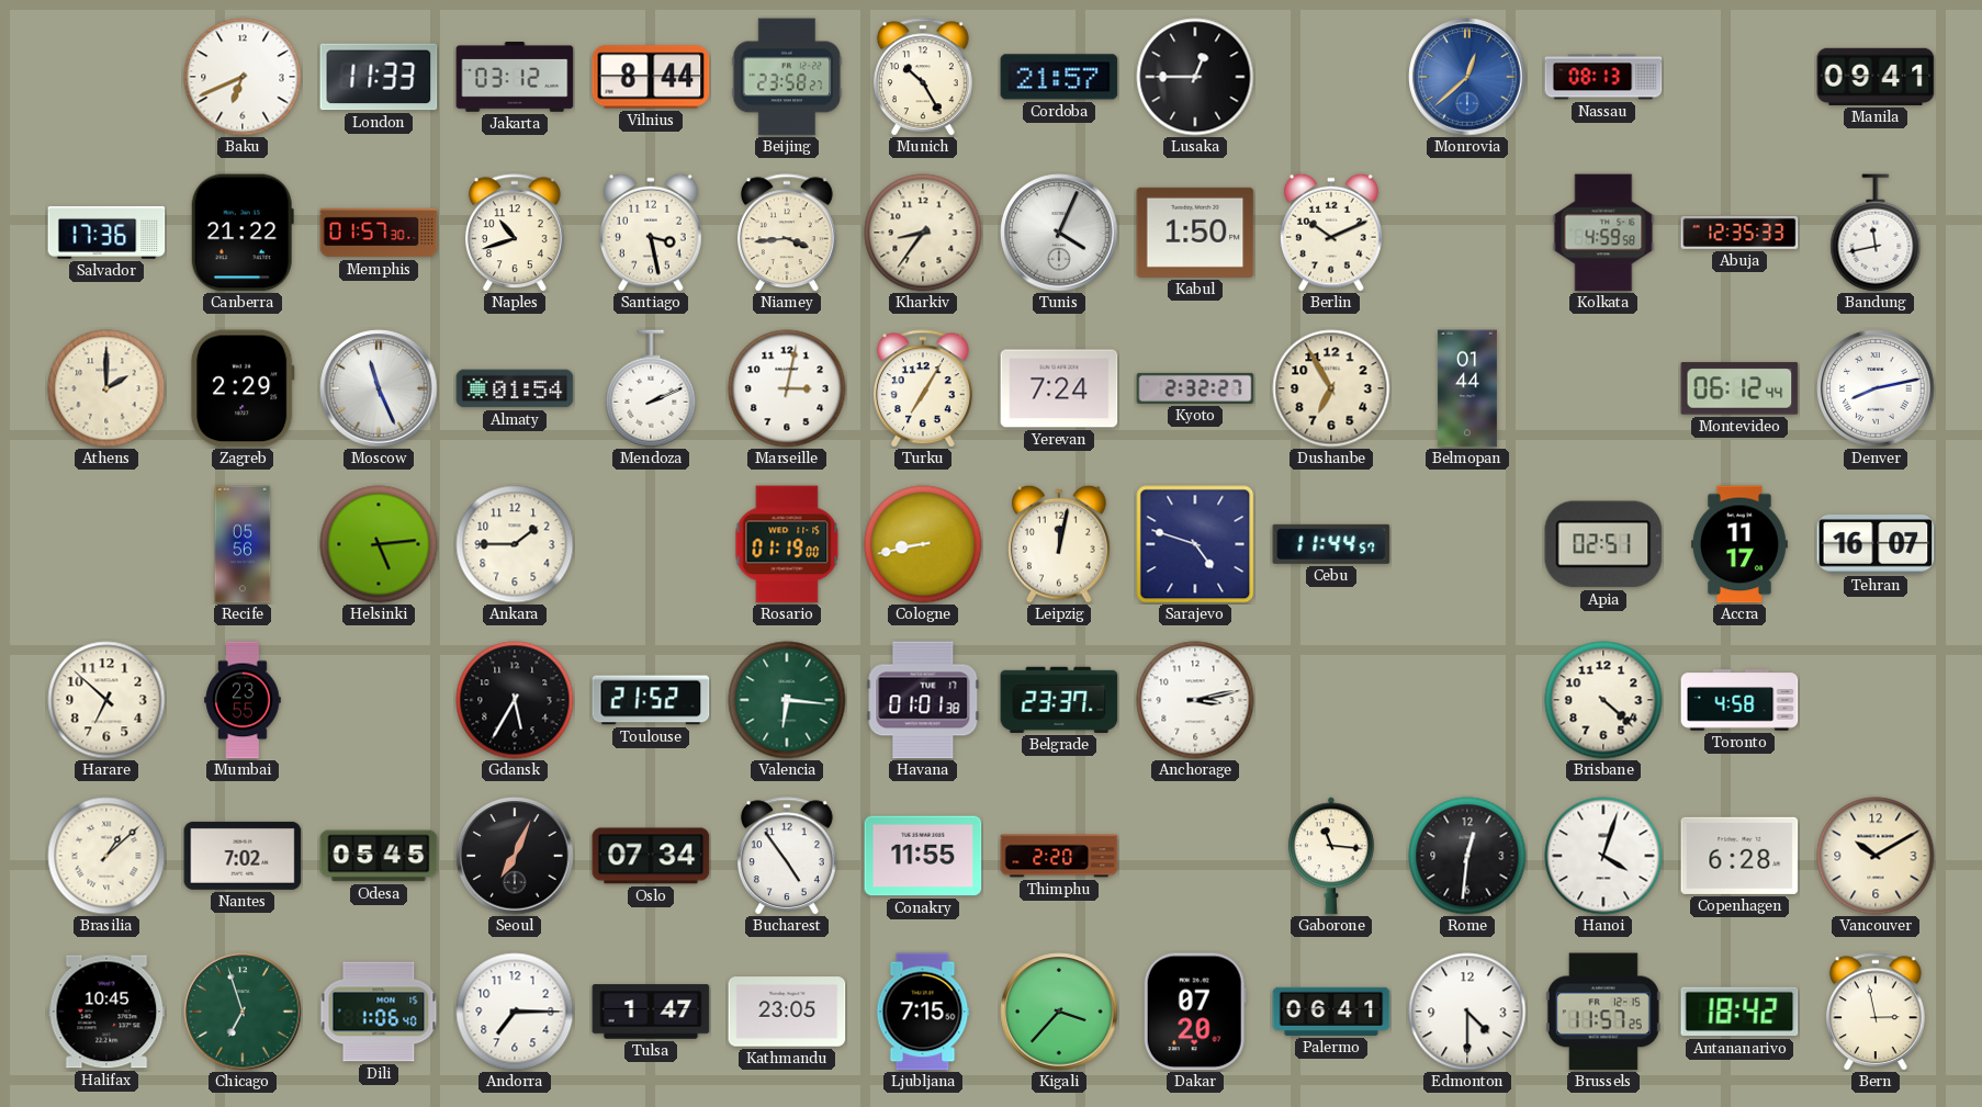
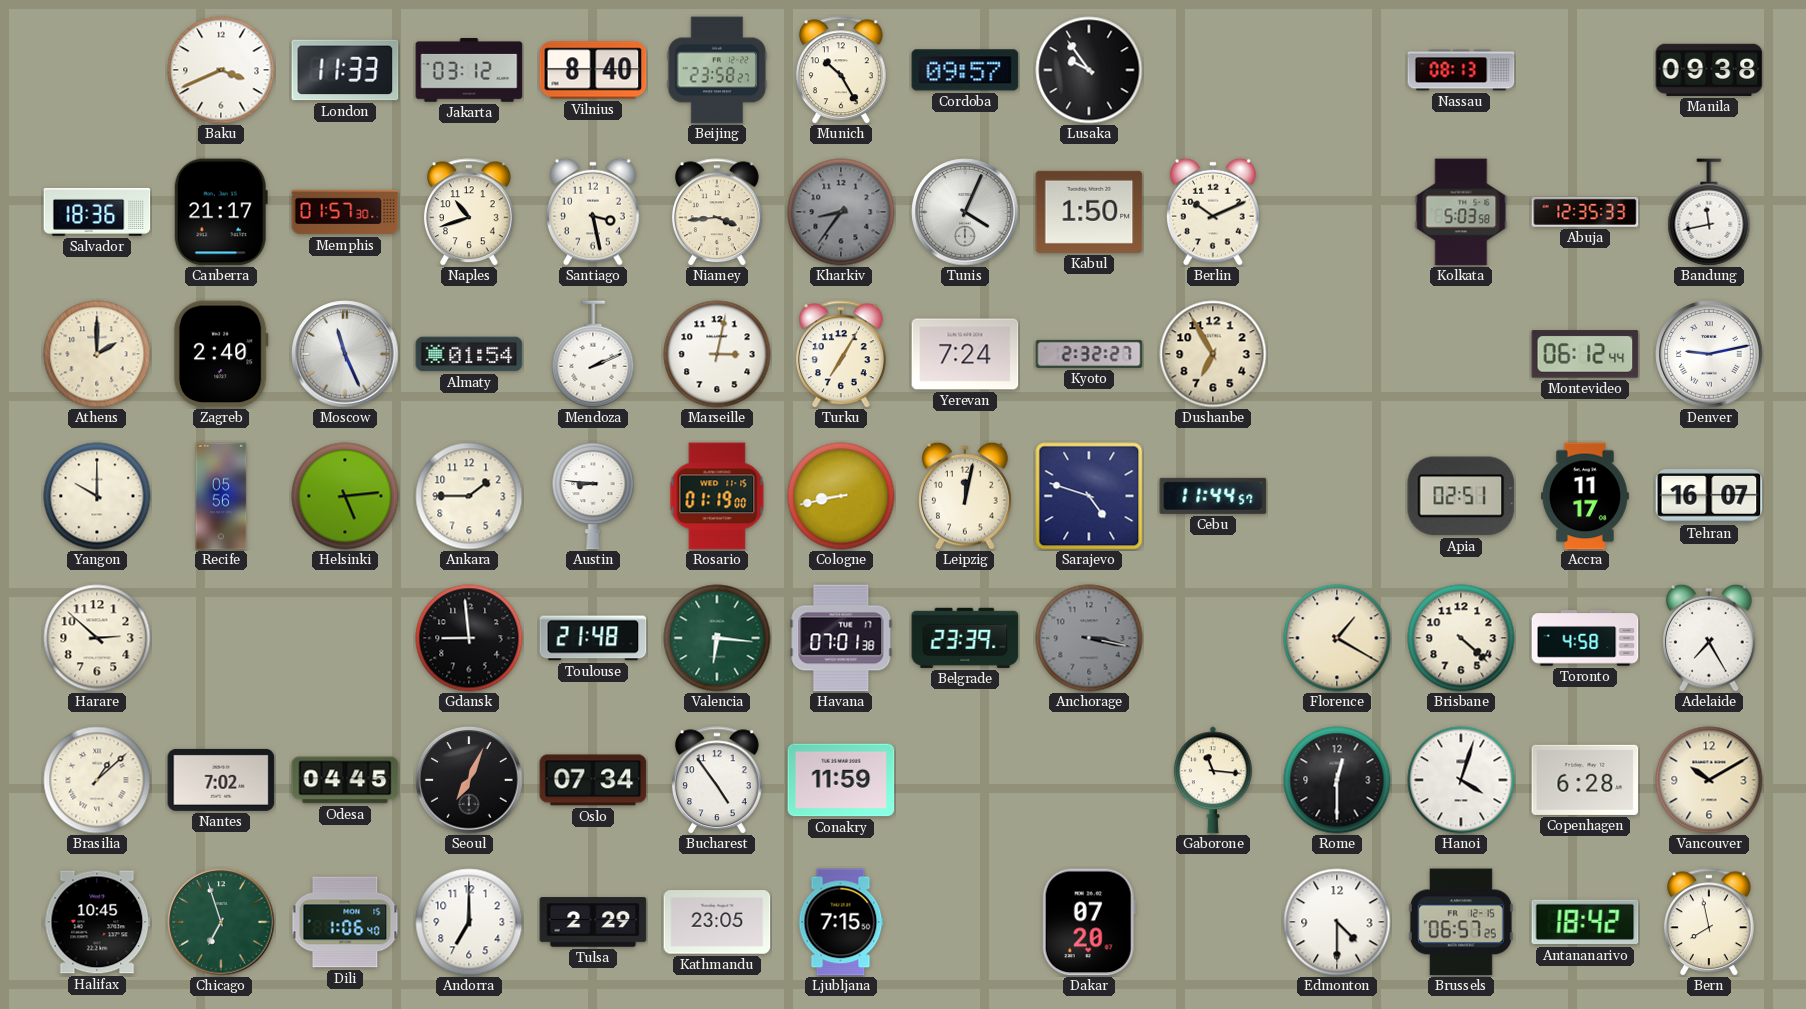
Baku: 6:41 -> 3:41 (221, 70)
Vilnius: 8:44 -> 8:40 (593, 70)
Cordoba: 21:57 -> 09:57 (965, 70)
Lusaka: 12:45 -> 9:54 (1089, 70)
Monrovia: 12:38 -> none (1467, 77)
Manila: 09:41 -> 09:38 (1709, 70)
Salvador: 17:36 -> 18:36 (97, 212)
Canberra: 21:22 -> 21:17 (221, 212)
Kharkiv dial: cream -> grey (841, 212)
Kolkata: 4:59 -> 5:03 (1461, 212)
Zagreb: 2:29 -> 2:40 (221, 354)
Belmopan: 01:44 -> none (1467, 388)
Denver: 8:13 -> 9:13 (1709, 354)
Yangon: none -> 10:00 (97, 496)
Austin: none -> 8:46 (593, 497)
Harare: 6:52 -> 2:52 (97, 638)
Mumbai: 23:55 -> none (243, 700)
Gdansk: 5:35 -> 8:59 (469, 638)
Toulouse: 21:52 -> 21:48 (593, 638)
Havana: 01:01 -> 07:01 (841, 638)
Belgrade: 23:37 -> 23:39 (965, 638)
Anchorage: 3:13 -> 3:17 (1089, 638)
Anchorage dial: white -> grey (1089, 638)
Florence: none -> 1:20 (1337, 638)
Adelaide: none -> 7:25 (1709, 638)
Odesa: 05:45 -> 04:45 (345, 780)
Conakry: 11:55 -> 11:59 (841, 780)
Thimphu: 2:20 -> none (1059, 856)
Rome: 12:31 -> 12:30 (1337, 780)
Andorra: 7:15 -> 7:00 (469, 922)
Tulsa: 1:47 -> 2:29 (593, 922)
Kigali: 3:37 -> none (1059, 1012)
Palermo: 06:41 -> none (1331, 1012)
Brussels: 11:57 -> 06:57 (1461, 922)
Bern: 2:58 -> 7:58 (1709, 922)
